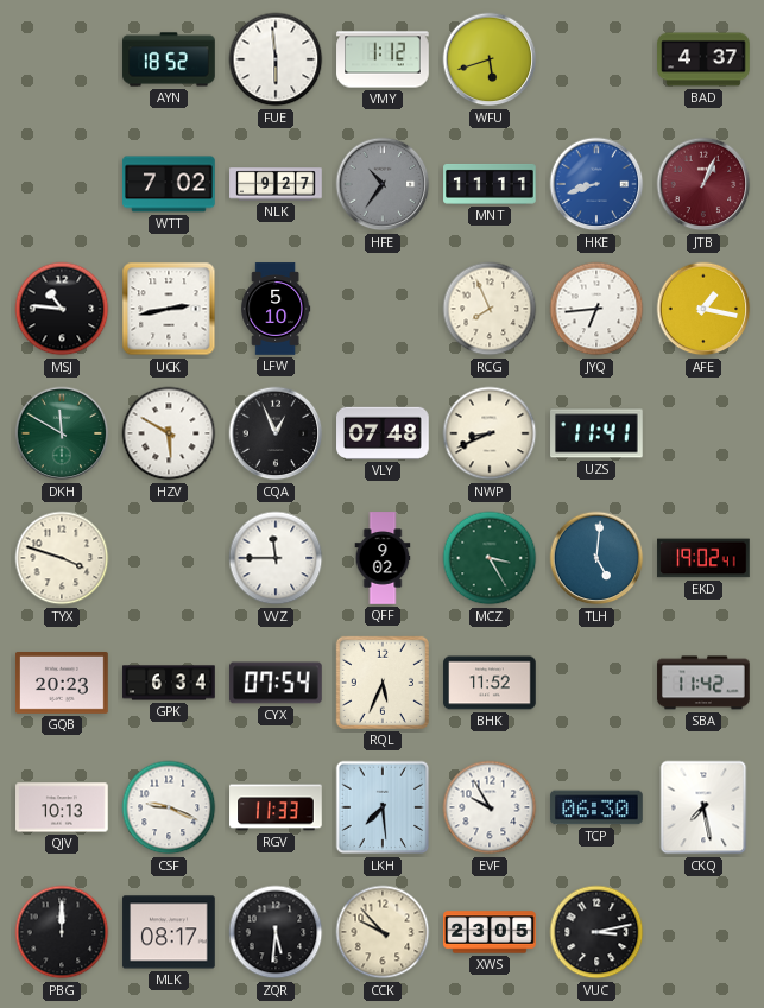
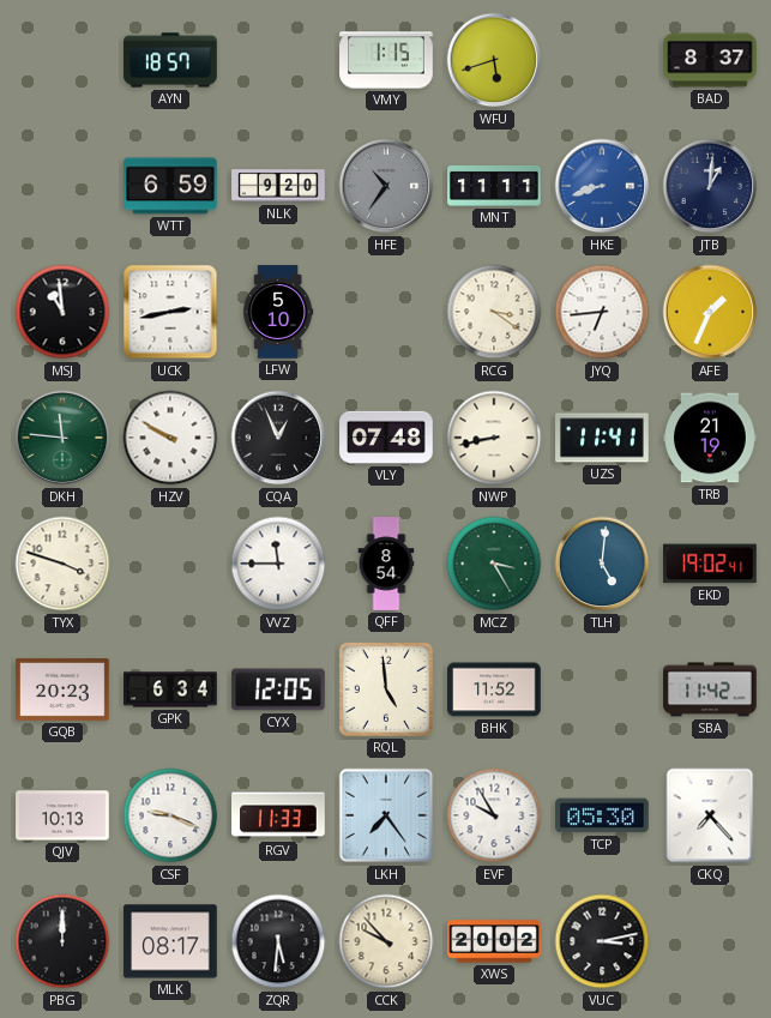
AYN: 18:52 -> 18:57 (170, 60)
FUE: 5:59 -> none (276, 59)
VMY: 1:12 -> 1:15 (386, 60)
BAD: 4:37 -> 8:37 (710, 60)
WTT: 7:02 -> 6:59 (170, 186)
NLK: 9:27 -> 9:20 (278, 186)
JTB: 1:04 -> 1:01 (710, 186)
JTB dial: burgundy -> navy (710, 186)
MSJ: 10:46 -> 10:59 (62, 312)
RCG: 7:56 -> 3:21 (494, 312)
AFE: 1:17 -> 1:34 (710, 312)
DKH: 11:50 -> 11:46 (62, 438)
HZV: 5:50 -> 9:50 (170, 438)
NWP: 8:41 -> 8:43 (494, 438)
TRB: none -> 21:19 (710, 438)
QFF: 9:02 -> 8:54 (386, 564)
CYX: 07:54 -> 12:05 (278, 689)
RQL: 5:34 -> 4:59 (385, 689)
LKH: 7:29 -> 7:24 (386, 815)
TCP: 06:30 -> 05:30 (602, 815)
CKQ: 7:28 -> 7:23 (710, 815)
XWS: 23:05 -> 20:02 (494, 941)
